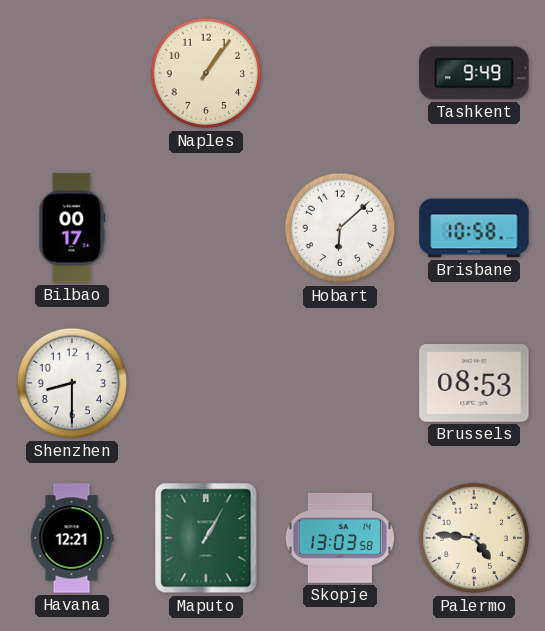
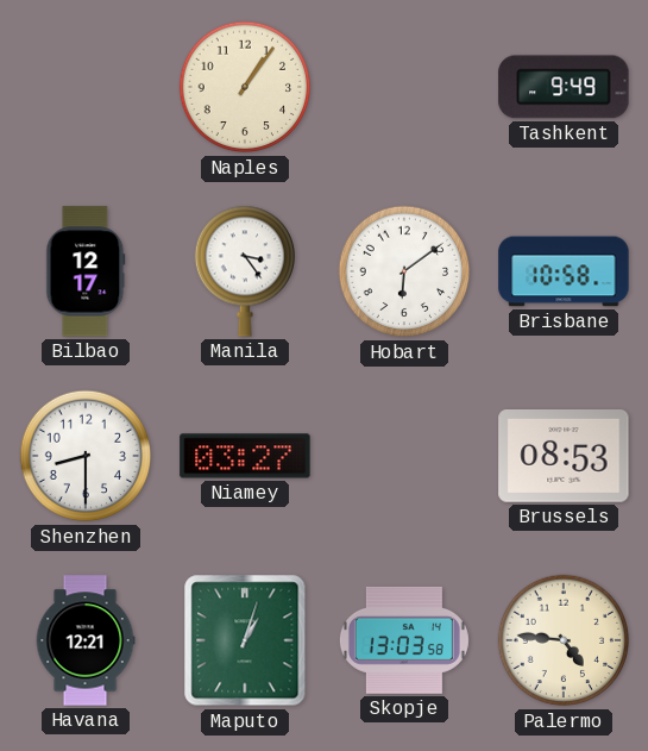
Bilbao: 00:17 -> 12:17 (86, 271)
Manila: none -> 3:24 (244, 271)
Hobart: 6:08 -> 6:09 (404, 271)
Niamey: none -> 03:27 (245, 456)
Maputo: 1:05 -> 1:03 (245, 640)
